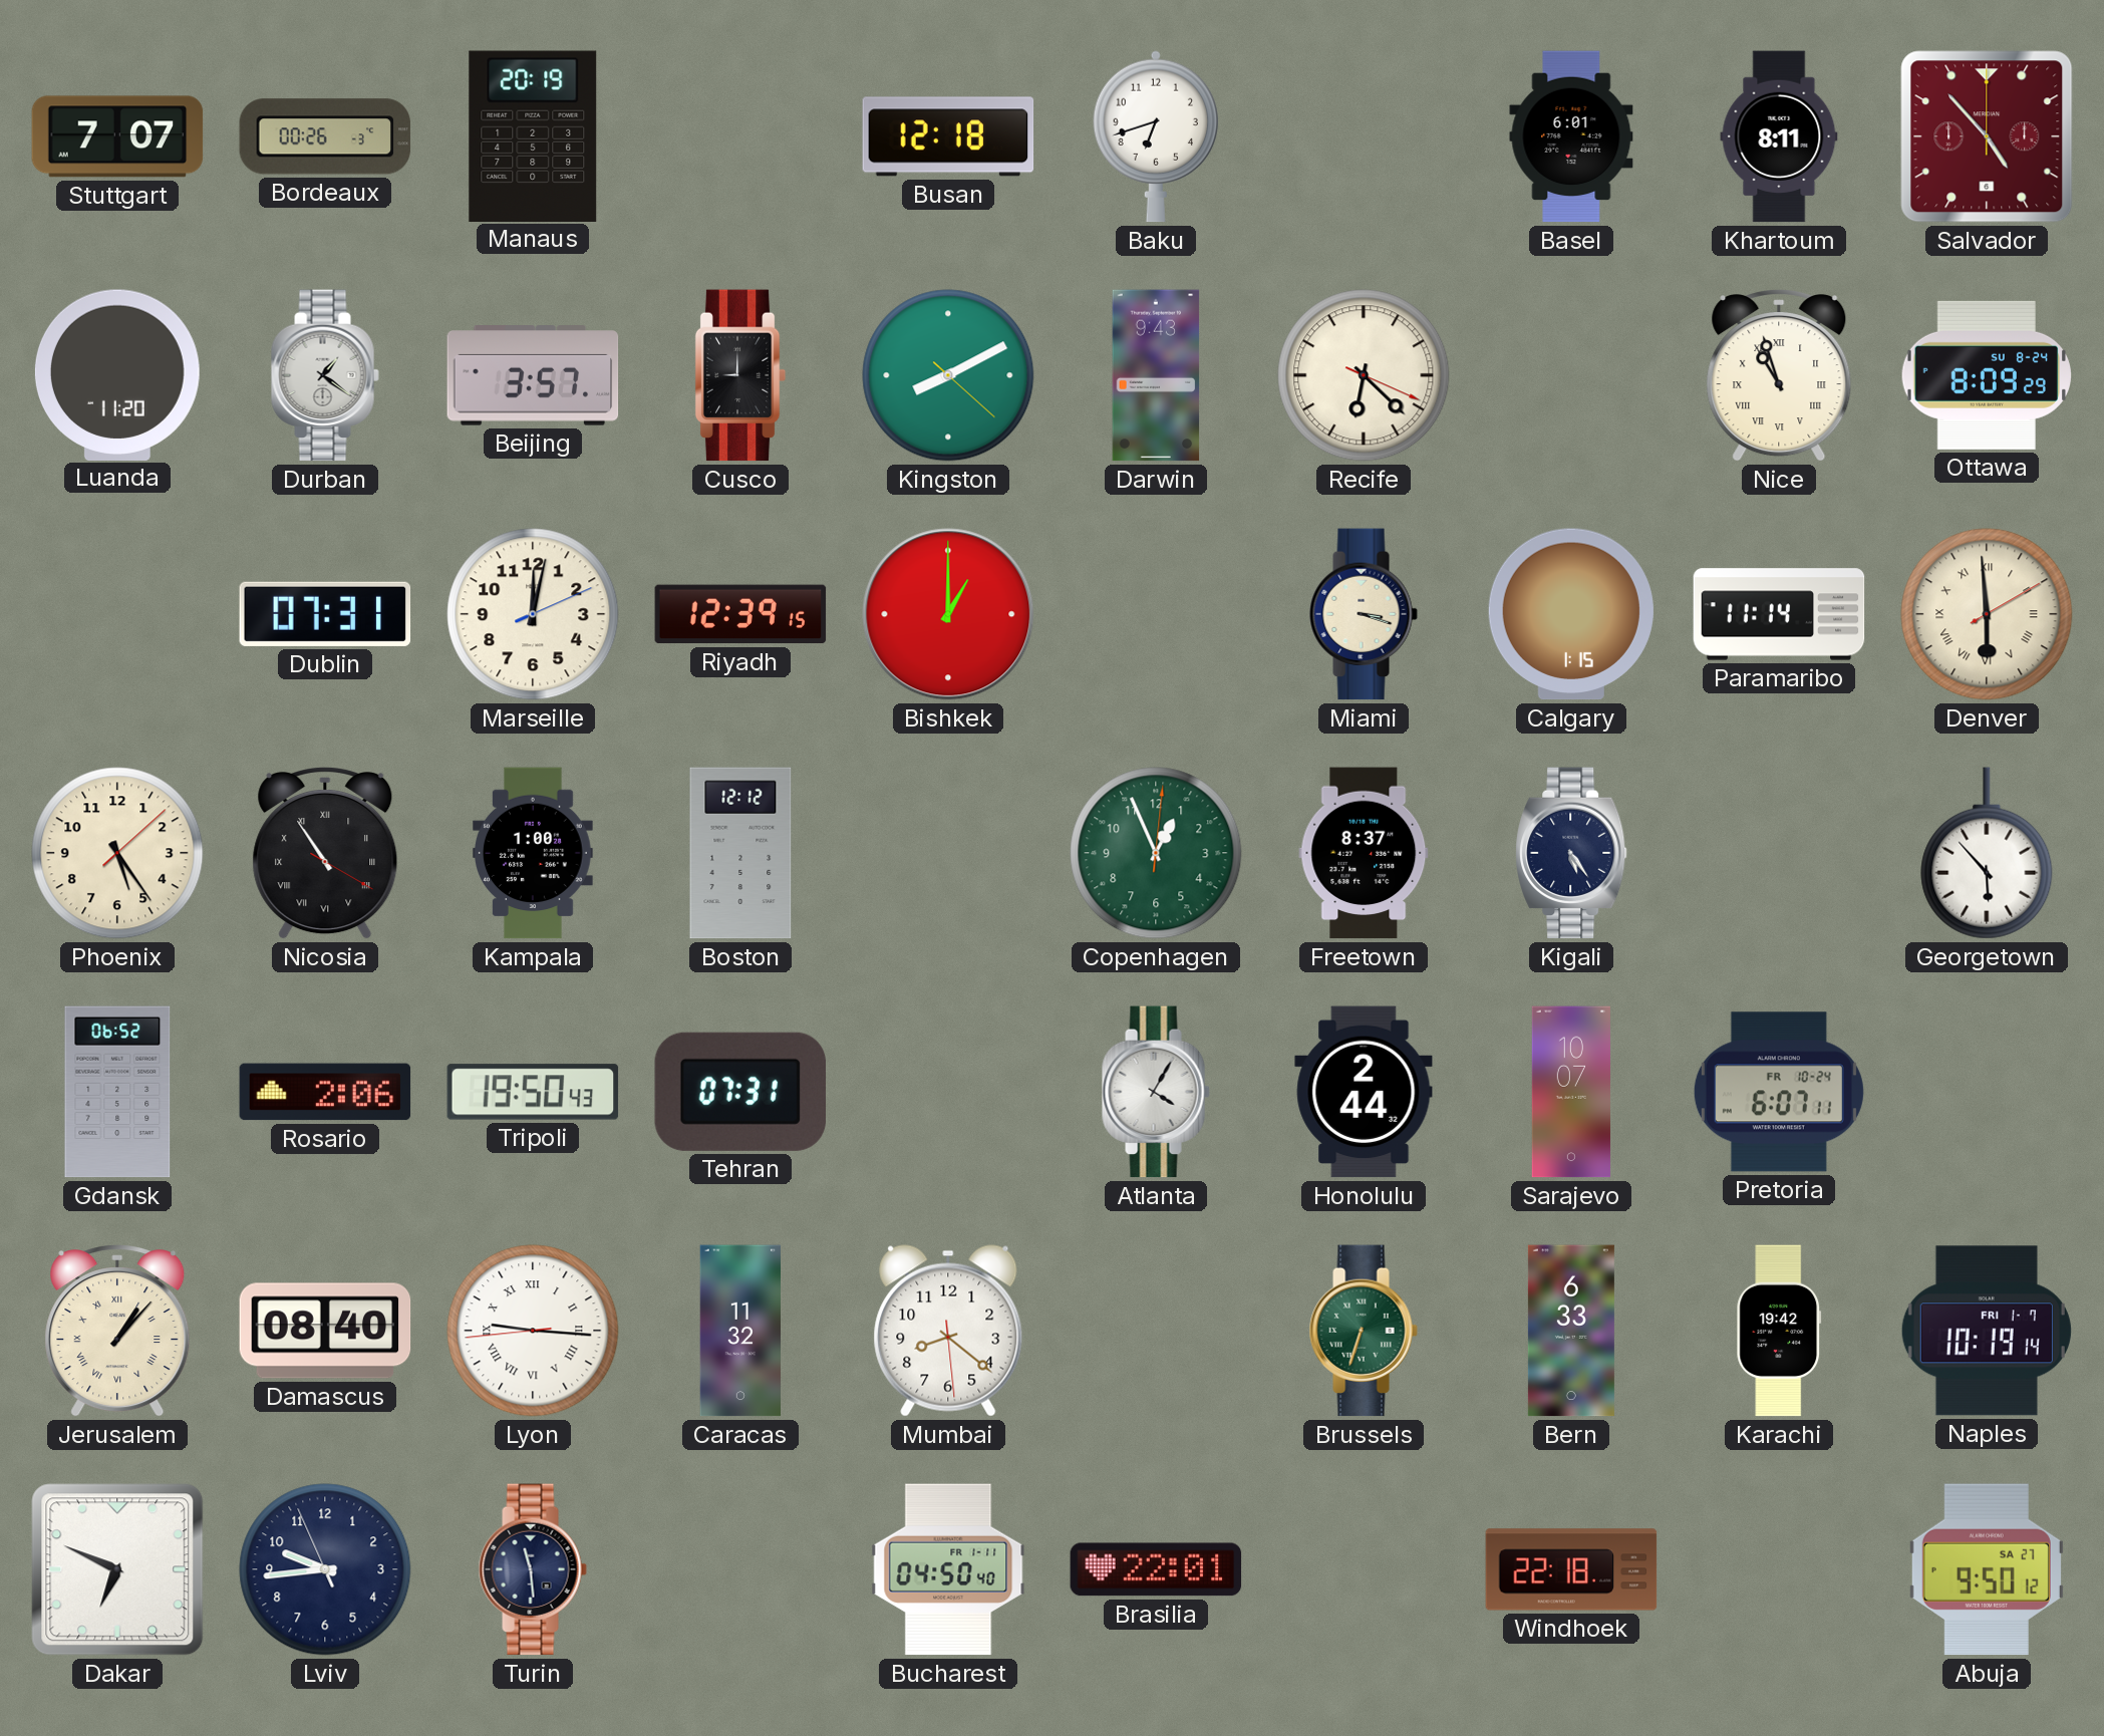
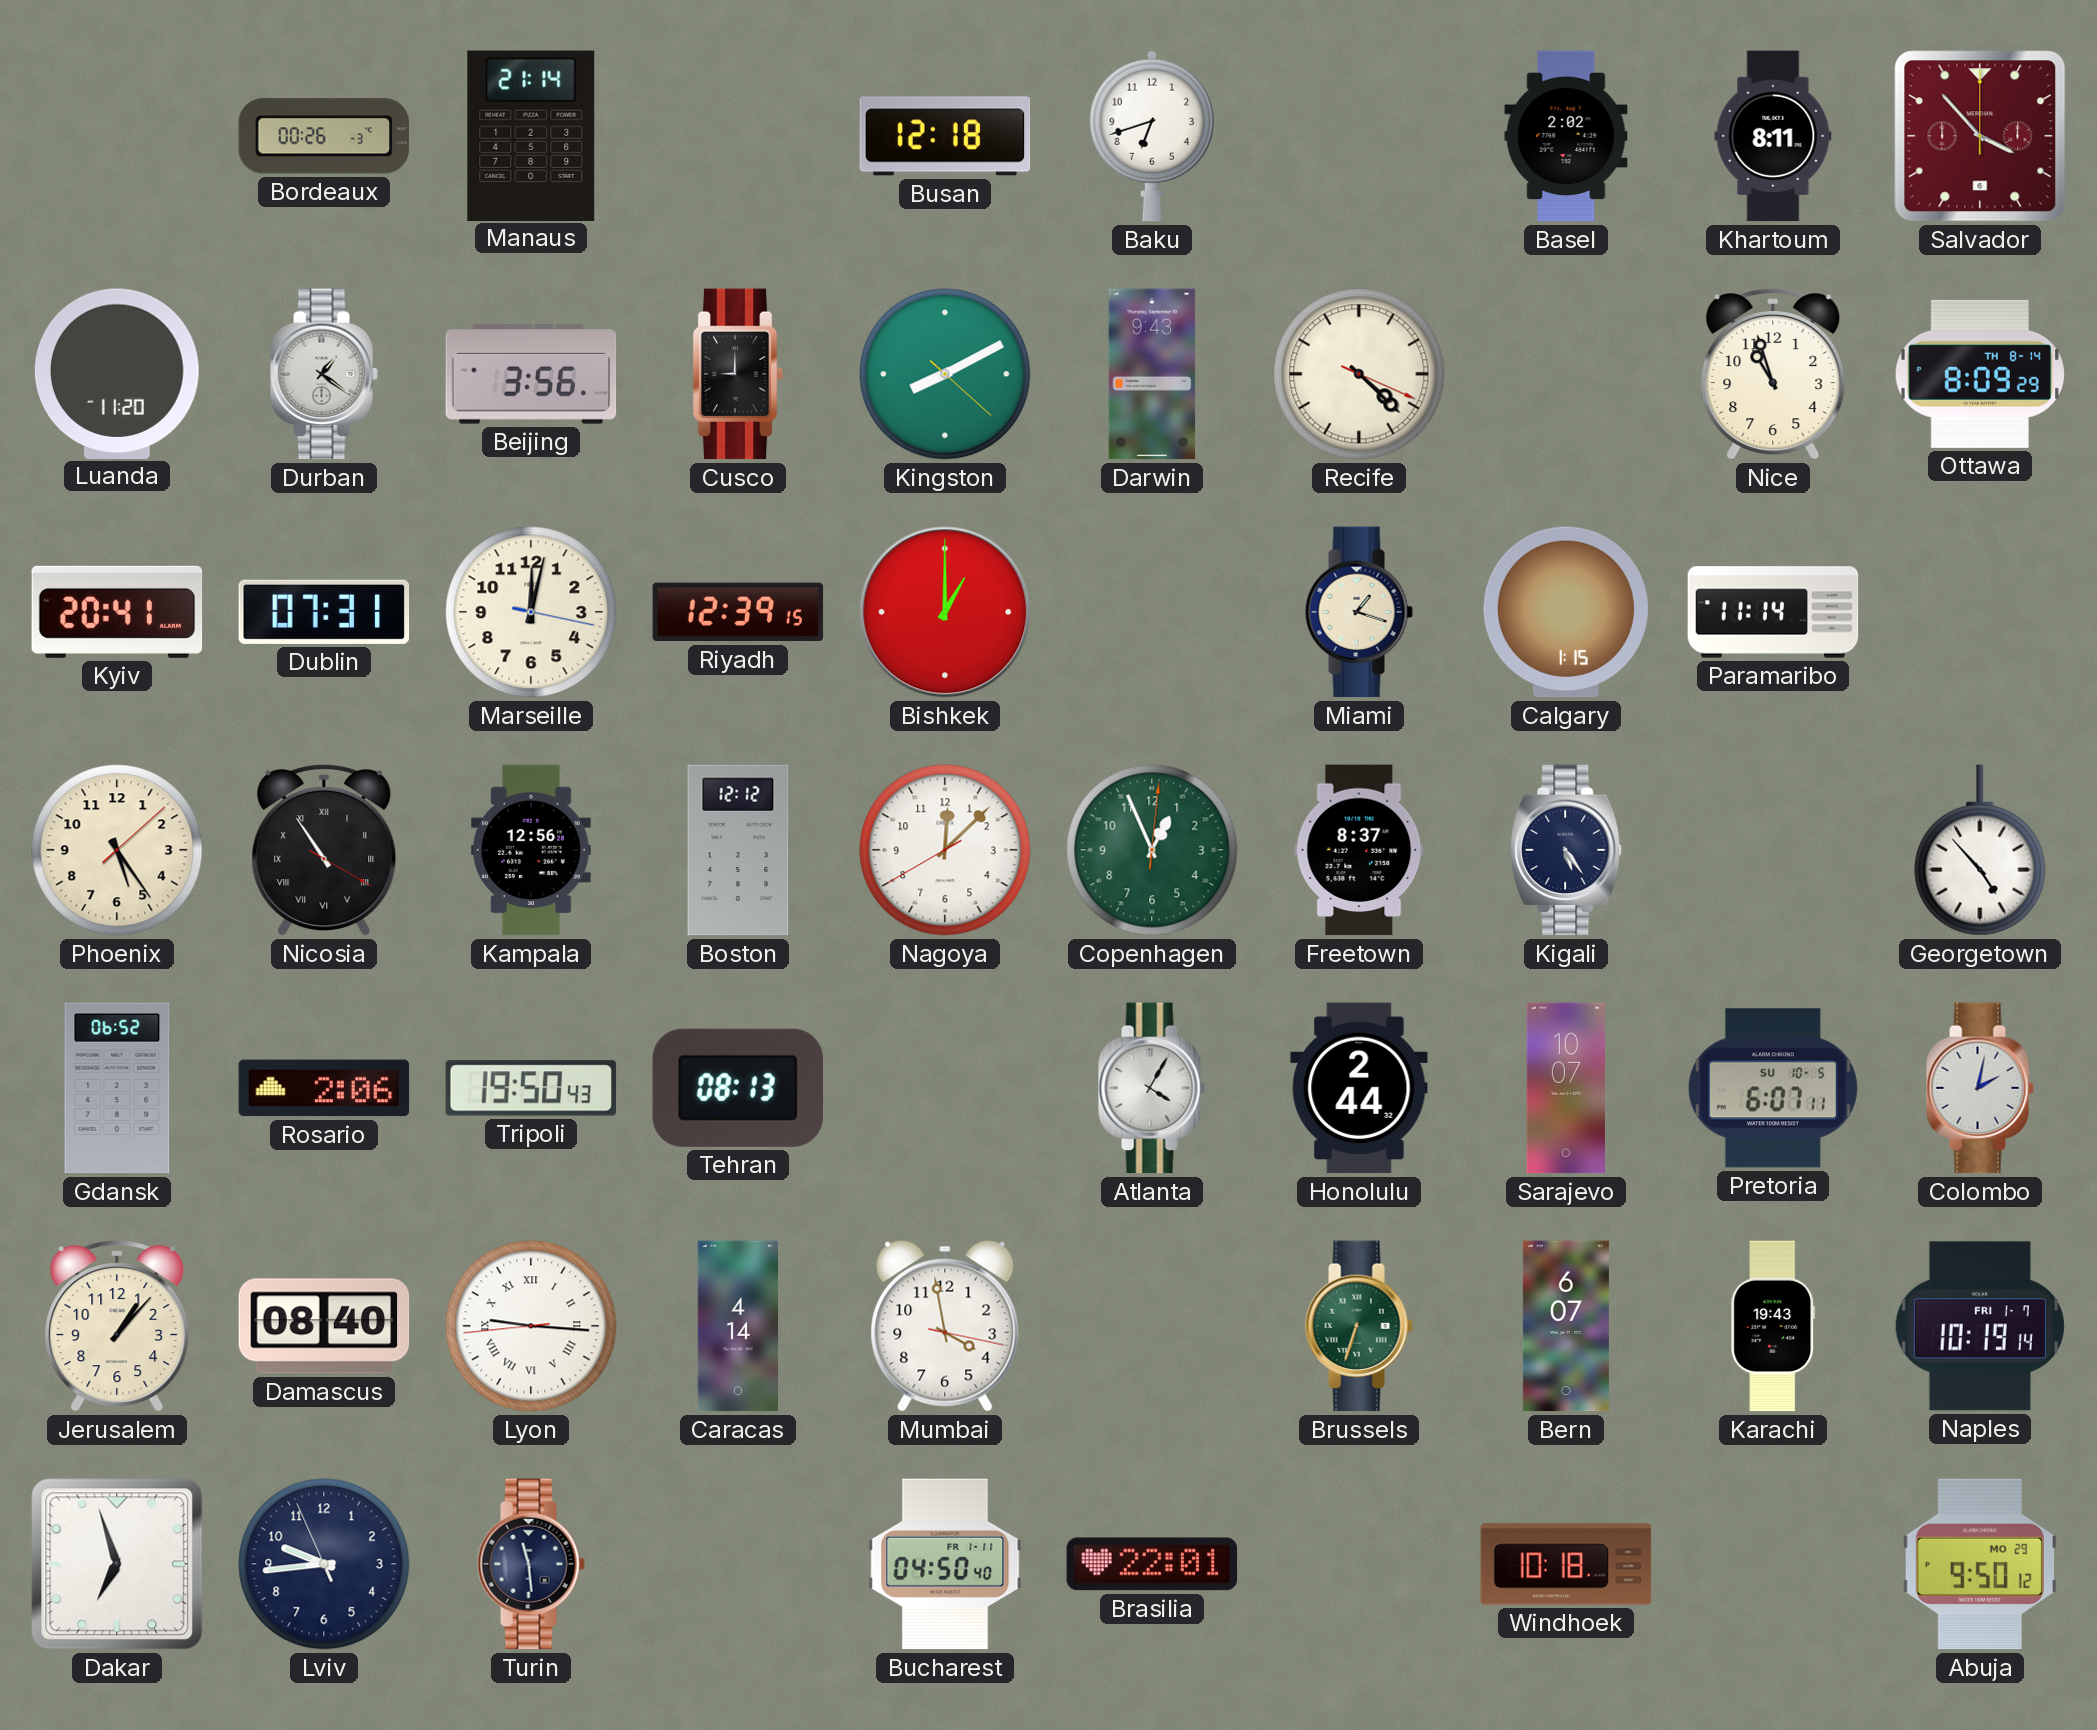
Stuttgart: 7:07 -> none (117, 136)
Manaus: 20:19 -> 21:14 (531, 135)
Basel: 6:01 -> 2:02 (1566, 136)
Salvador: 4:53 -> 3:53 (1980, 136)
Beijing: 3:57 -> 3:56 (531, 374)
Recife: 6:22 -> 4:22 (1359, 374)
Nice numerals: Roman -> Arabic (1773, 375)
Ottawa date: SU 8-24 -> TH 8-14 (1980, 374)
Kyiv: none -> 20:41 (117, 612)
Marseille: 12:02:11 -> 12:02:17 (531, 612)
Miami: 3:18 -> 1:18 (1359, 612)
Denver: 5:59 -> none (1987, 614)
Kampala: 1:00 -> 12:56 (532, 850)
Nagoya: none -> 12:07 (945, 850)
Georgetown: 5:53 -> 4:53 (1980, 850)
Tehran: 07:31 -> 08:13 (737, 1088)
Pretoria date: FR 10-24 -> SU 10-5 (1773, 1088)
Colombo: none -> 2:02 (1980, 1088)
Jerusalem numerals: Roman -> Arabic (117, 1327)
Caracas: 11:32 -> 4:14 (737, 1326)
Mumbai: 8:21 -> 3:58 (945, 1326)
Bern: 6:33 -> 6:07 (1566, 1326)
Karachi: 19:42 -> 19:43 (1773, 1326)
Dakar: 6:49 -> 6:57 (117, 1564)
Windhoek: 22:18 -> 10:18 (1566, 1564)
Abuja date: SA 27 -> MO 29 (1980, 1564)
